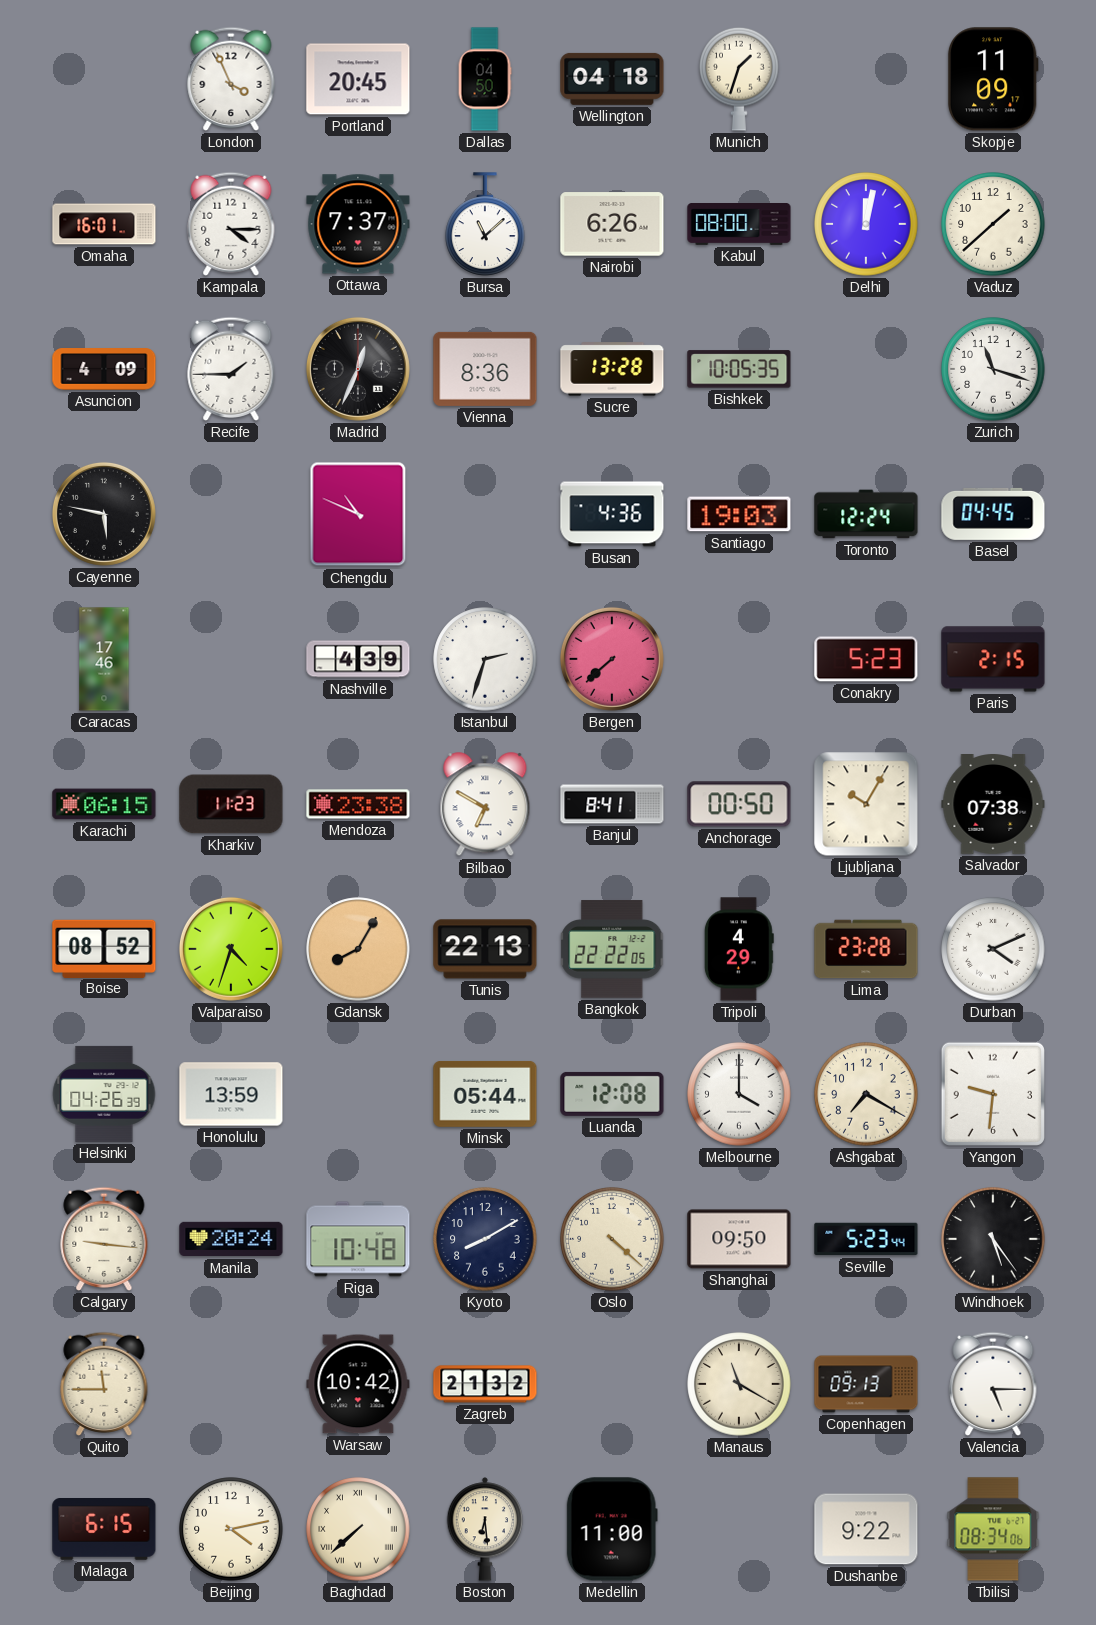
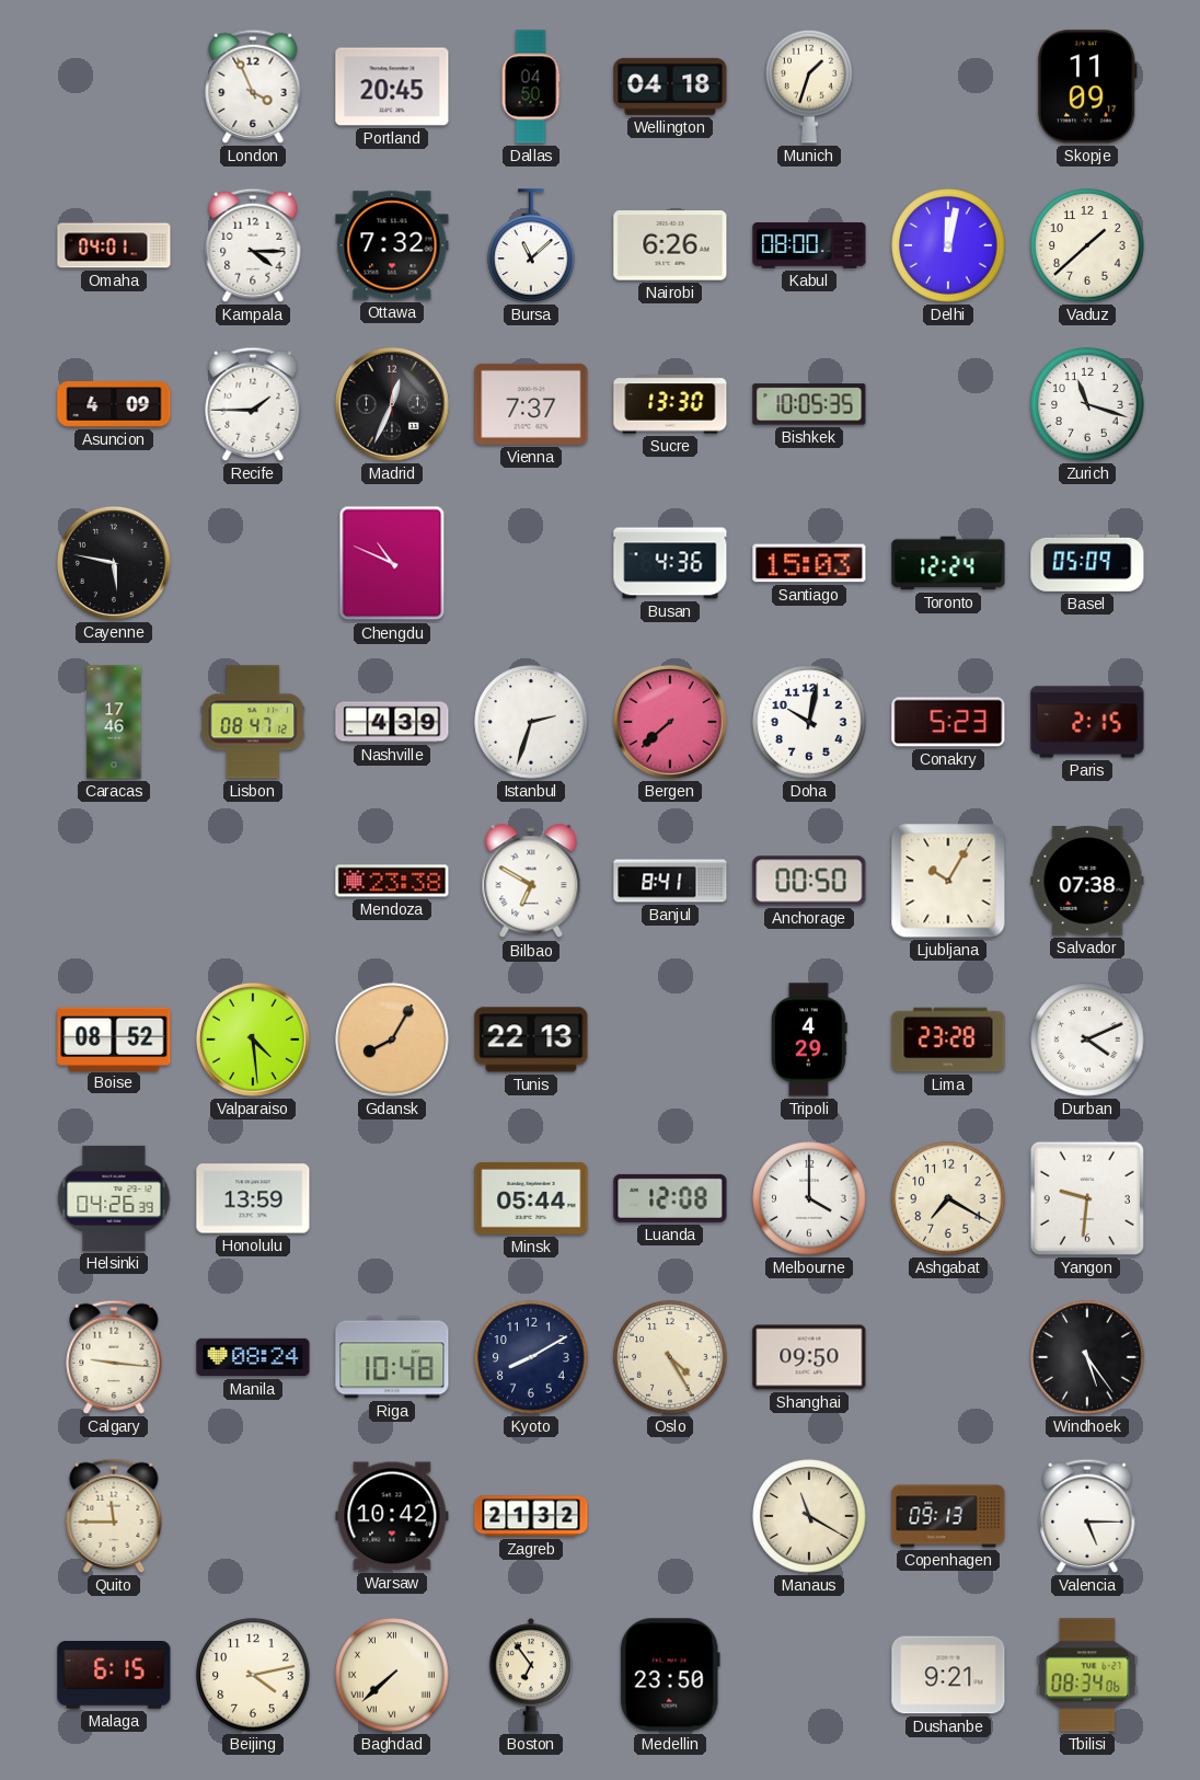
Omaha: 16:01 -> 04:01 (114, 245)
Ottawa: 7:37 -> 7:32 (392, 245)
Vienna: 8:36 -> 7:37 (531, 404)
Sucre: 13:28 -> 13:30 (670, 404)
Santiago: 19:03 -> 15:03 (809, 563)
Basel: 04:45 -> 05:09 (1087, 563)
Lisbon: none -> 08:47 (253, 722)
Doha: none -> 10:02 (809, 722)
Karachi: 06:15 -> none (104, 804)
Kharkiv: 11:23 -> none (231, 804)
Valparaiso: 4:33 -> 4:29 (253, 1040)
Bangkok: 22:22 -> none (613, 949)
Manila: 20:24 -> 08:24 (253, 1357)
Oslo: 4:22 -> 4:25 (670, 1357)
Seville: 5:23 -> none (866, 1239)
Boston: 6:29 -> 6:54 (531, 1675)
Medellin: 11:00 -> 23:50 (670, 1675)
Dushanbe: 9:22 -> 9:21 (948, 1675)
